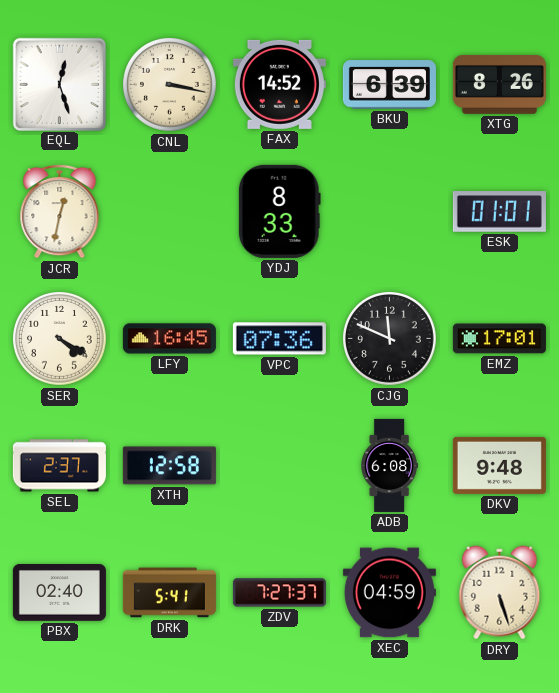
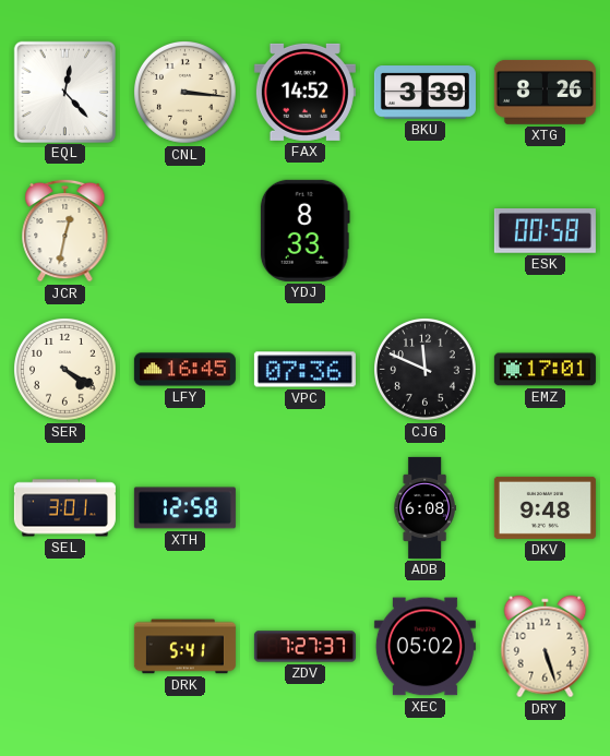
EQL: 12:27 -> 12:23 (64, 92)
CNL: 3:17 -> 3:16 (186, 93)
BKU: 6:39 -> 3:39 (424, 93)
ESK: 01:01 -> 00:58 (545, 231)
SEL: 2:37 -> 3:01 (64, 508)
PBX: 02:40 -> none (59, 593)
XEC: 04:59 -> 05:02 (424, 647)
